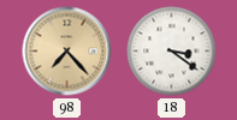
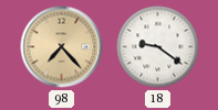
18: 3:21 -> 9:21 (158, 47)
